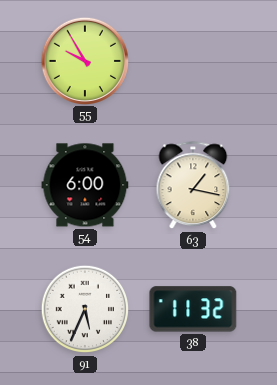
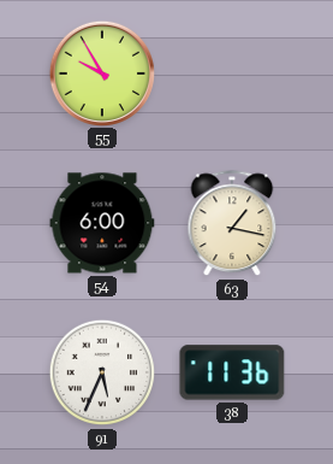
38: 11:32 -> 11:36 (232, 372)
